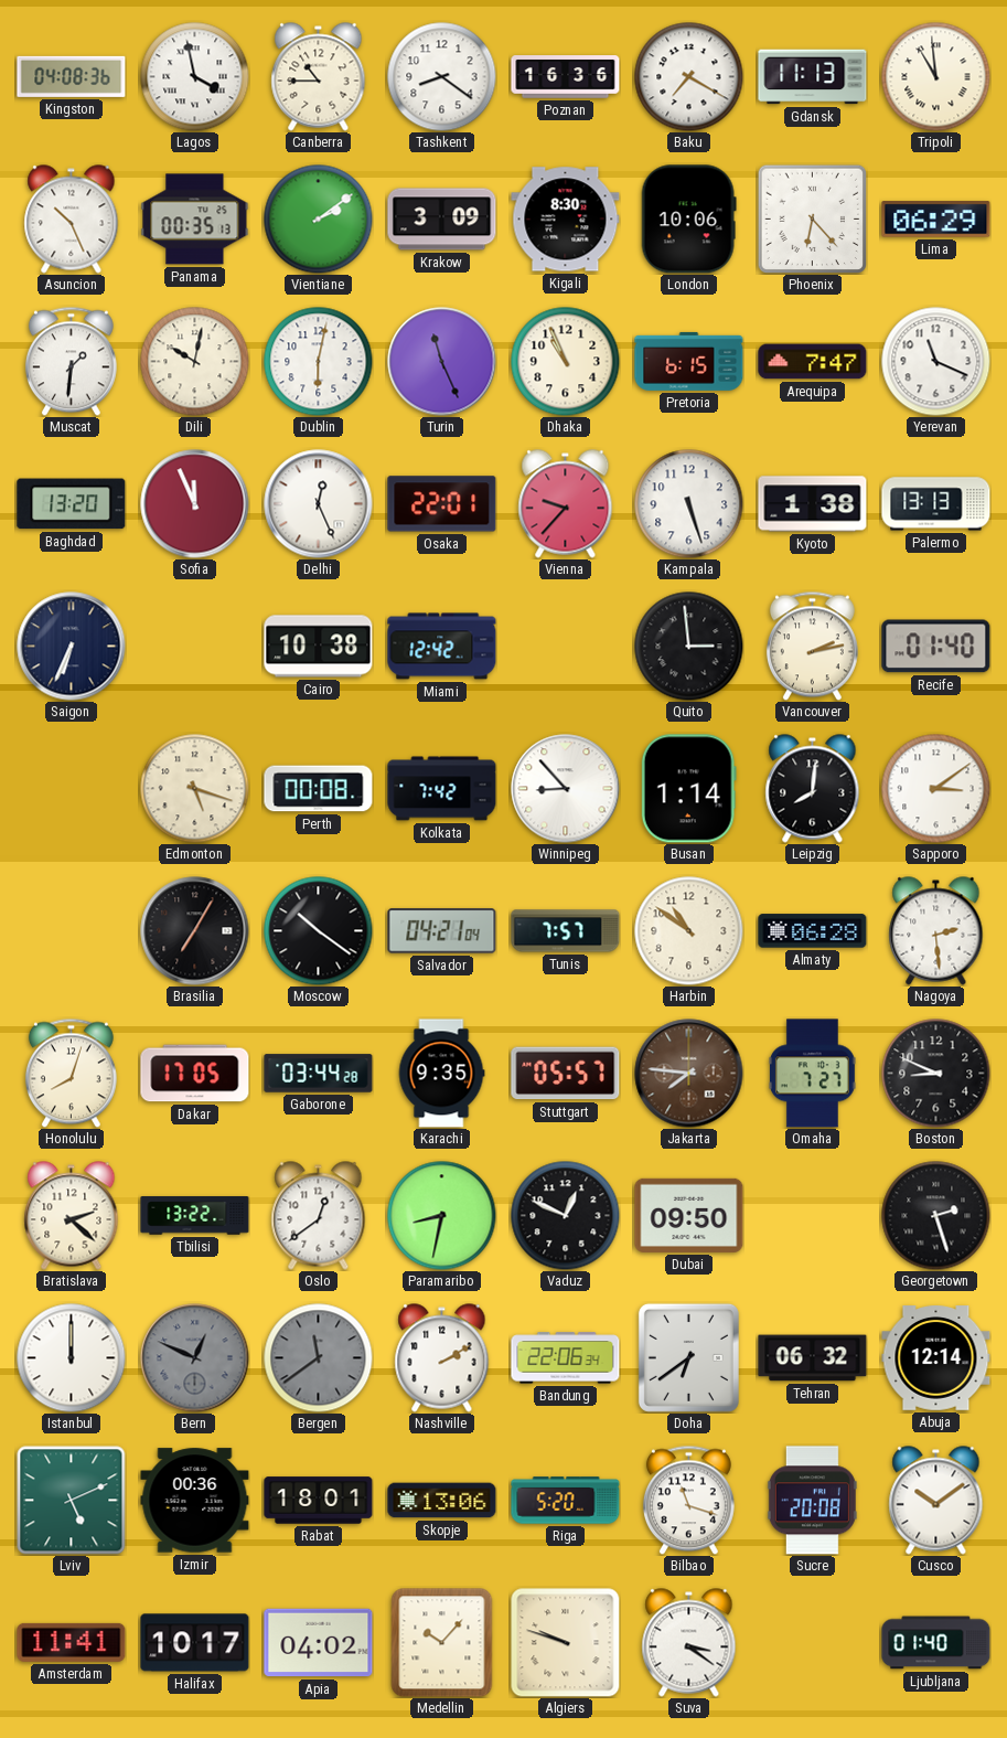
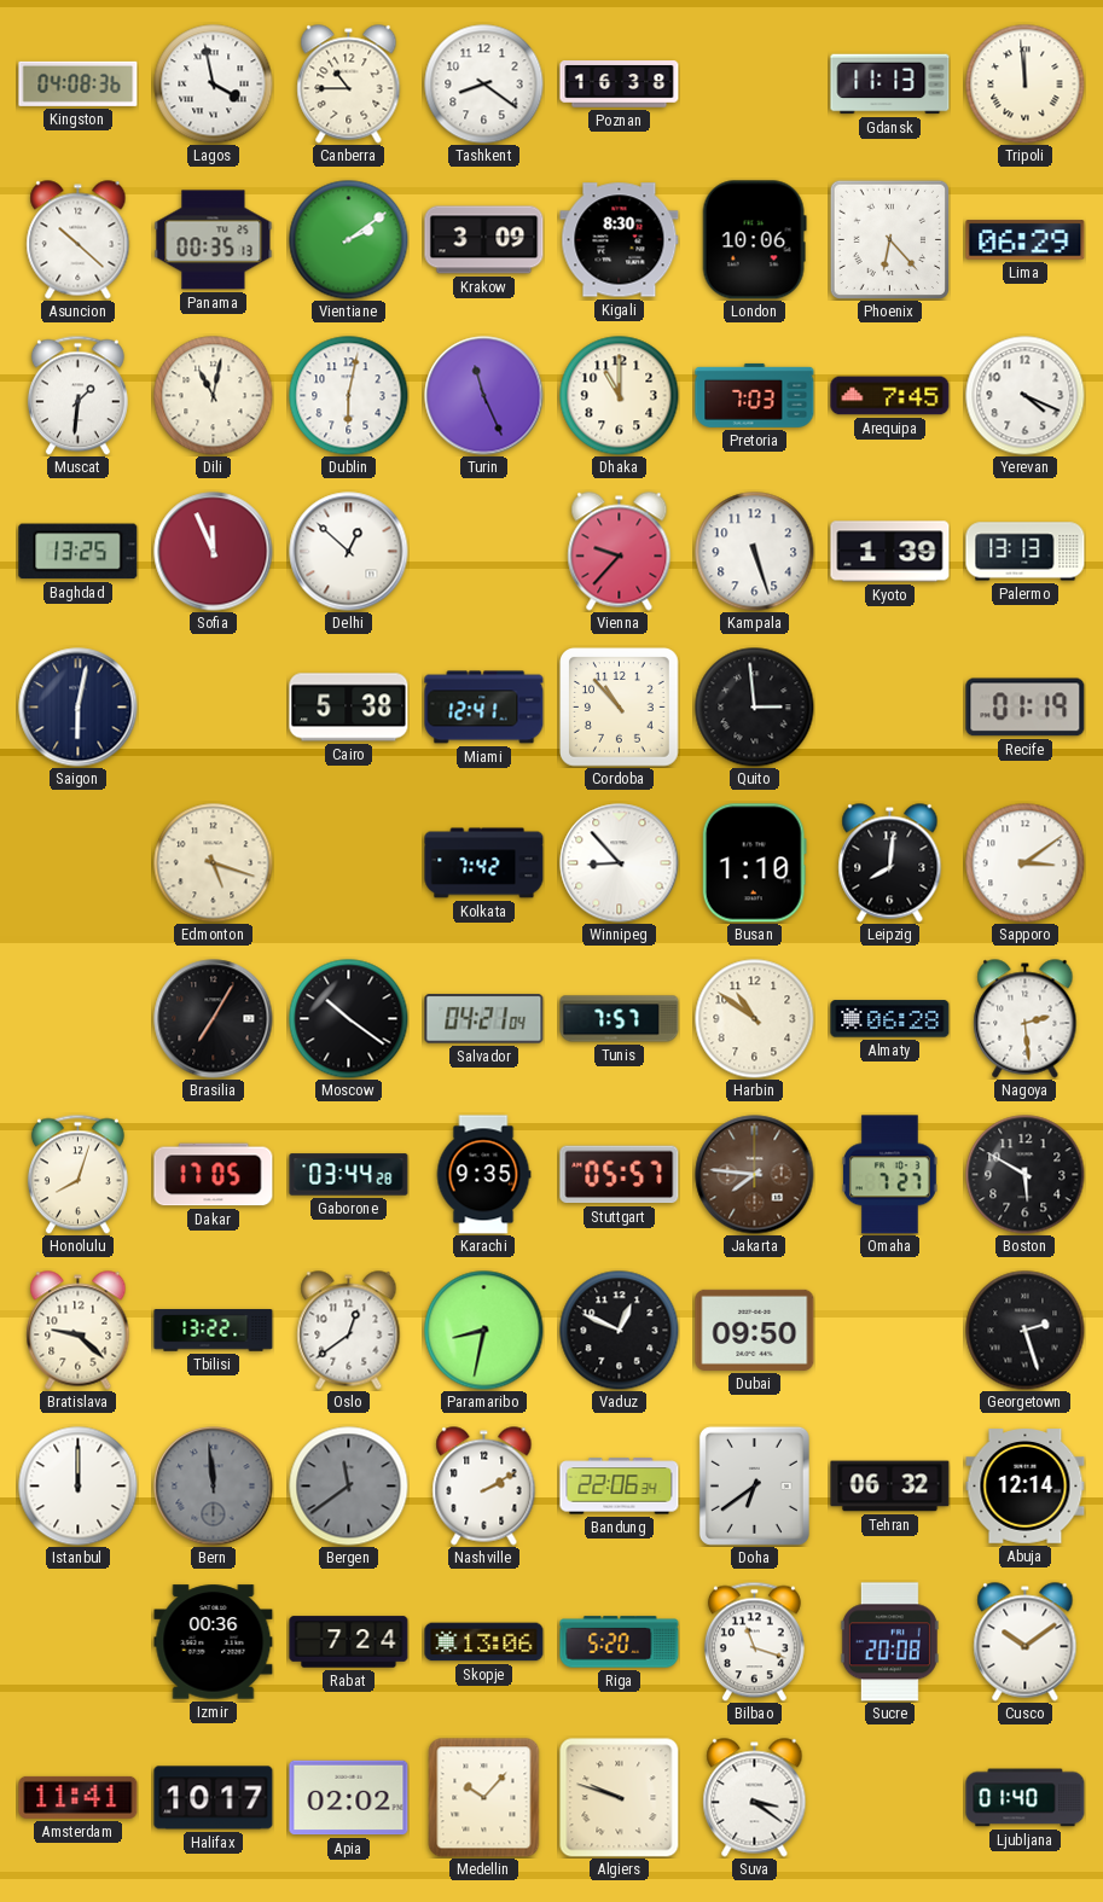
Poznan: 16:36 -> 16:38 (620, 85)
Baku: 7:20 -> none (689, 77)
Tripoli: 10:59 -> 11:59 (1026, 85)
Asuncion: 10:26 -> 10:22 (79, 240)
Dili: 10:02 -> 11:02 (214, 396)
Dhaka: 10:56 -> 11:00 (620, 396)
Pretoria: 6:15 -> 7:03 (755, 395)
Arequipa: 7:47 -> 7:45 (890, 396)
Yerevan: 11:19 -> 4:19 (1026, 396)
Baghdad: 13:20 -> 13:25 (79, 552)
Delhi: 12:26 -> 12:52 (349, 552)
Osaka: 22:01 -> none (442, 504)
Kyoto: 1:38 -> 1:39 (890, 552)
Saigon: 6:34 -> 6:02 (79, 708)
Cairo: 10:38 -> 5:38 (349, 708)
Miami: 12:42 -> 12:41 (484, 708)
Cordoba: none -> 10:53 (620, 708)
Vancouver: 2:13 -> none (812, 646)
Recife: 01:40 -> 01:19 (1026, 708)
Perth: 00:08 -> none (319, 789)
Busan: 1:14 -> 1:10 (754, 863)
Boston: 8:49 -> 5:50 (1026, 1175)
Bratislava: 2:22 -> 9:22 (79, 1331)
Bern: 12:49 -> 11:59 (214, 1487)
Lviv: 5:11 -> none (72, 1501)
Rabat: 18:01 -> 7:24 (349, 1642)
Apia: 04:02 -> 02:02 (349, 1798)
